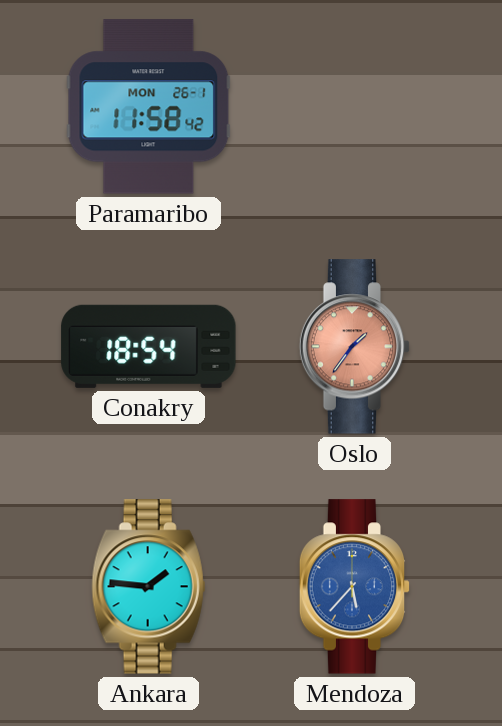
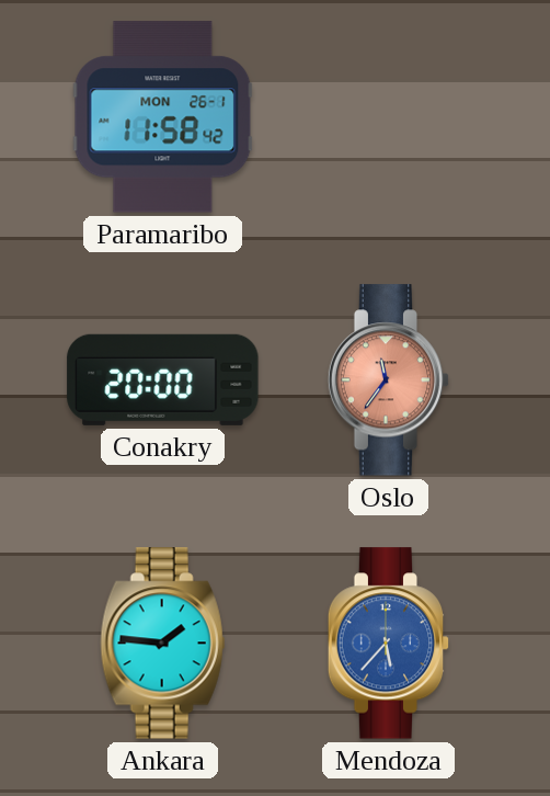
Conakry: 18:54 -> 20:00 (163, 379)
Oslo: 1:36 -> 11:36 (389, 380)
